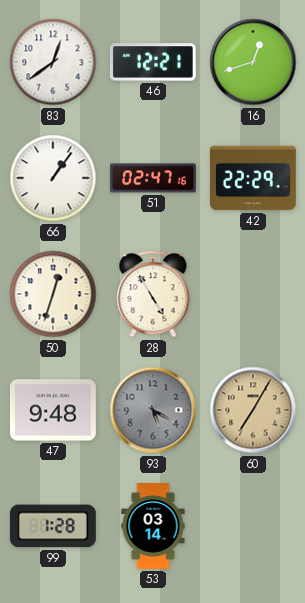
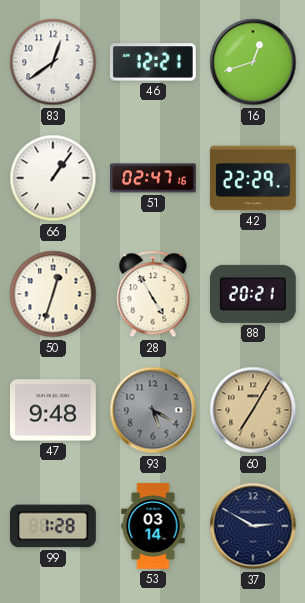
88: none -> 20:21 (253, 294)
37: none -> 2:50 (253, 526)
